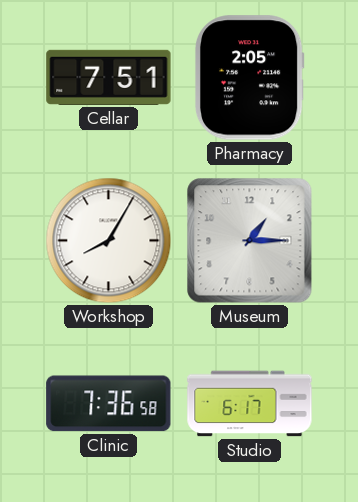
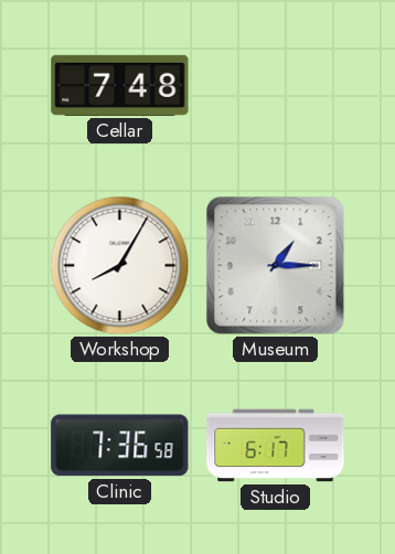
Cellar: 7:51 -> 7:48 (120, 85)
Pharmacy: 2:05 -> none (249, 78)
